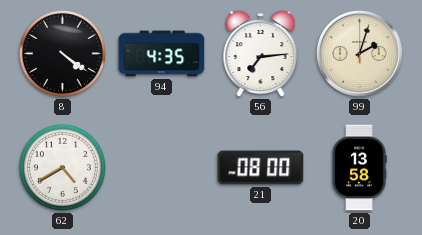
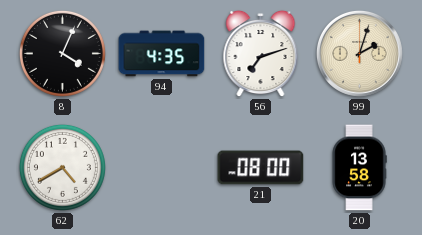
8: 4:21 -> 4:04 (62, 53)
56: 7:14 -> 7:12 (261, 54)
